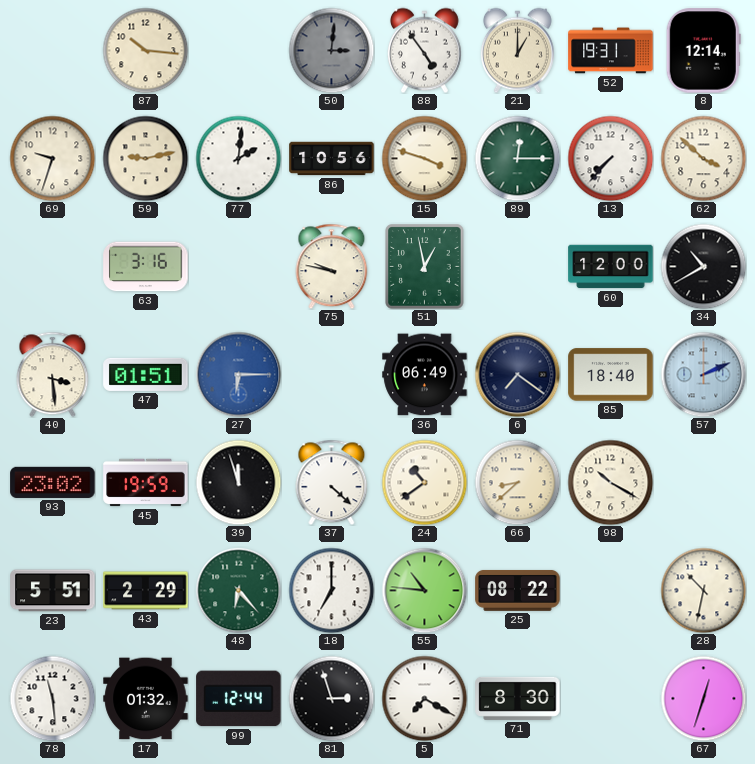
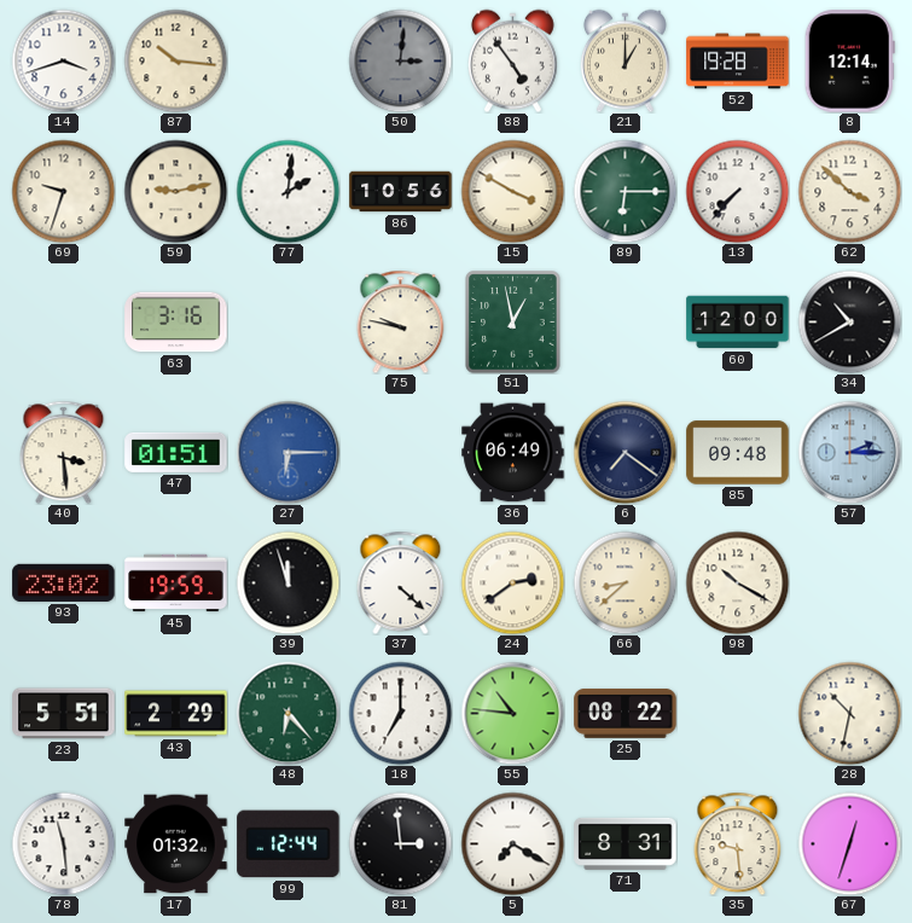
14: none -> 3:42 (63, 60)
52: 19:31 -> 19:28 (738, 62)
15: 3:48 -> 3:50 (512, 191)
89: 12:15 -> 6:15 (625, 191)
85: 18:40 -> 09:48 (738, 453)
57: 2:11 -> 2:15 (849, 452)
24: 10:39 -> 2:39 (512, 582)
81: 2:57 -> 2:59 (400, 843)
71: 8:30 -> 8:31 (626, 843)
35: none -> 9:29 (738, 843)
